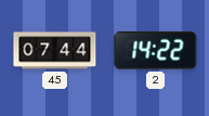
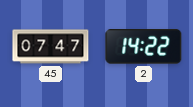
45: 07:44 -> 07:47 (51, 47)
